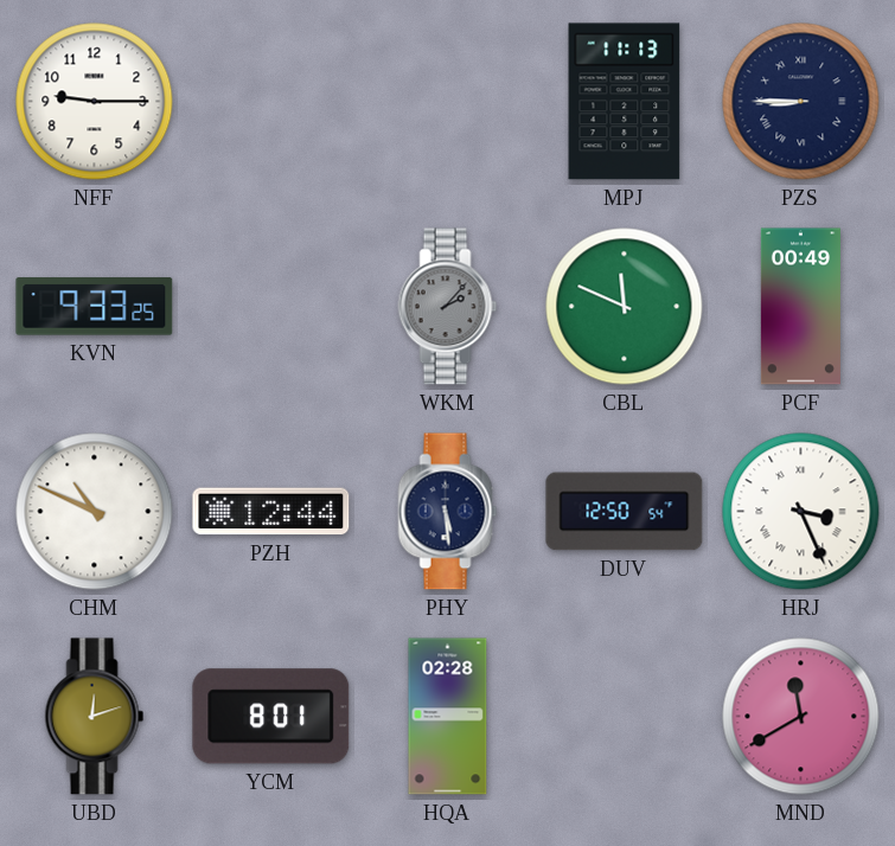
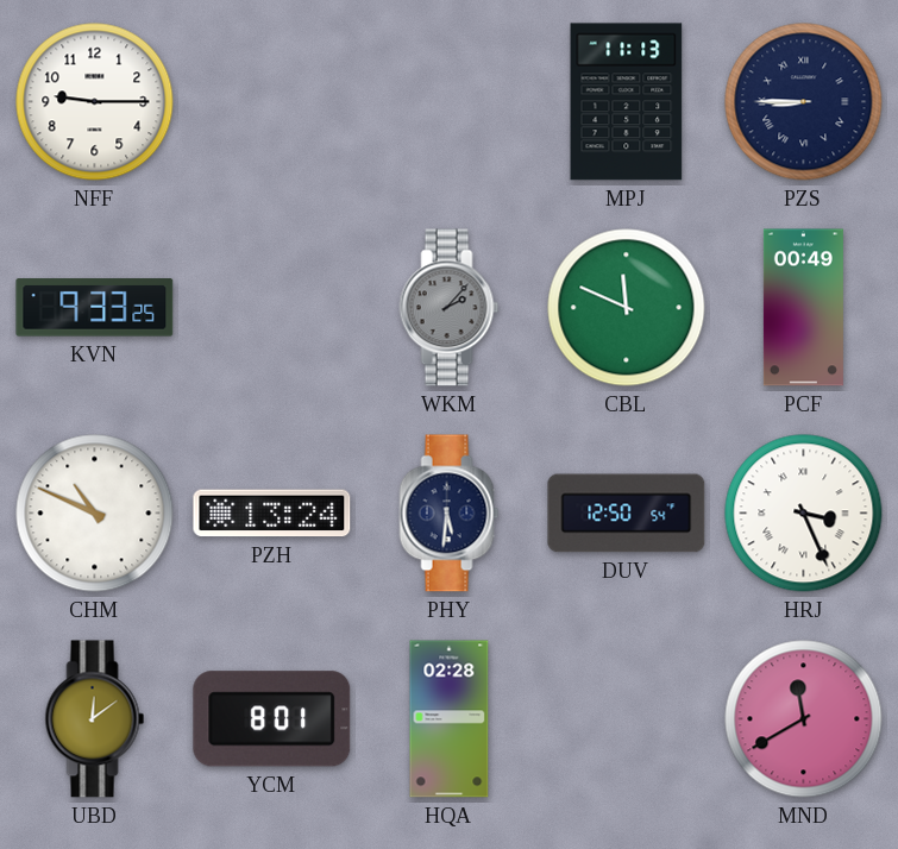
PZH: 12:44 -> 13:24 (272, 514)
PHY: 5:29 -> 5:31 (450, 514)
UBD: 12:12 -> 12:09 (95, 719)
